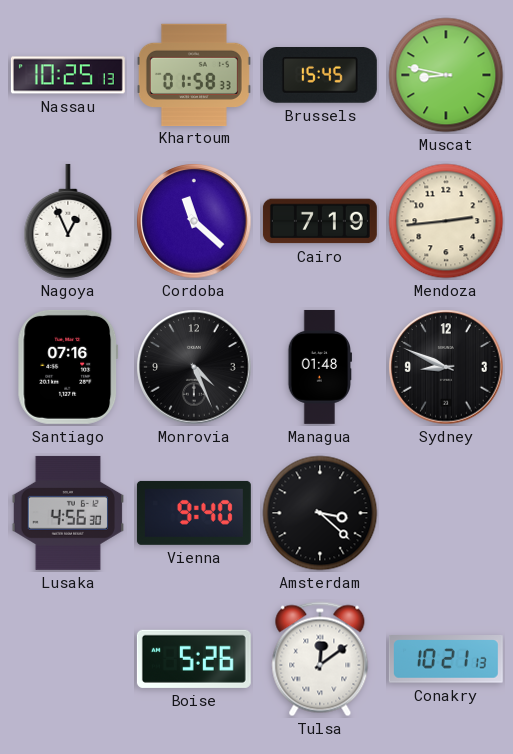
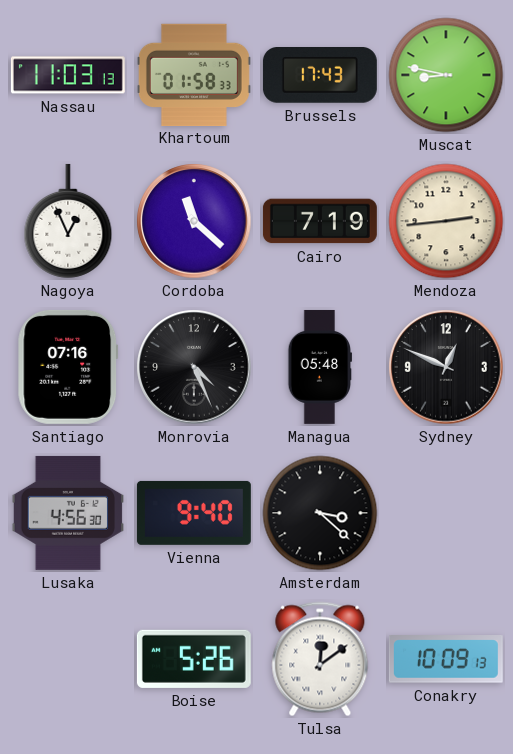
Nassau: 10:25 -> 11:03 (68, 75)
Brussels: 15:45 -> 17:43 (320, 76)
Managua: 01:48 -> 05:48 (319, 367)
Sydney: 8:49 -> 12:49 (446, 367)
Conakry: 10:21 -> 10:09 (446, 659)
